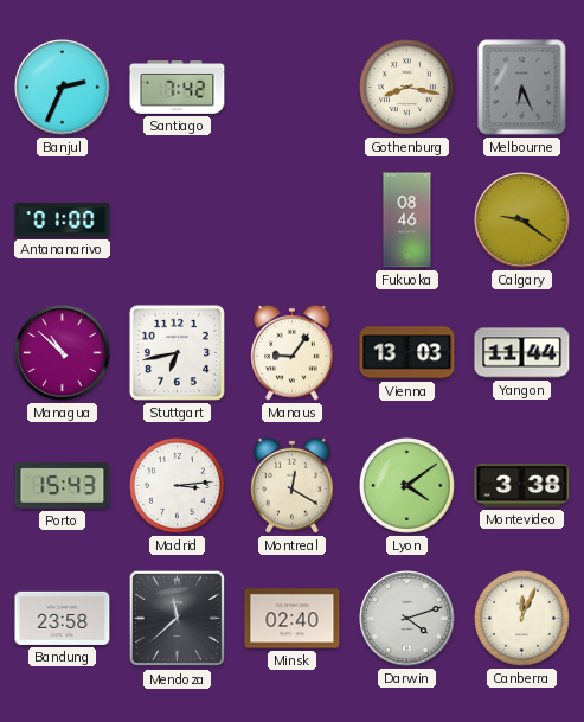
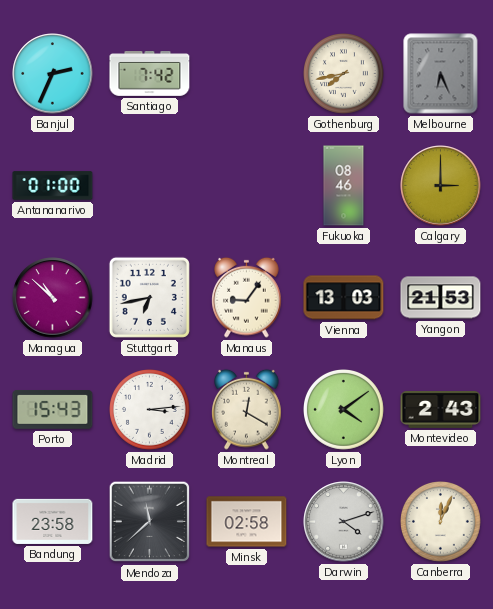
Gothenburg: 8:17 -> 7:43 (344, 74)
Calgary: 9:21 -> 3:00 (441, 186)
Yangon: 11:44 -> 21:53 (441, 298)
Montevideo: 3:38 -> 2:43 (441, 409)
Minsk: 02:40 -> 02:58 (247, 522)
